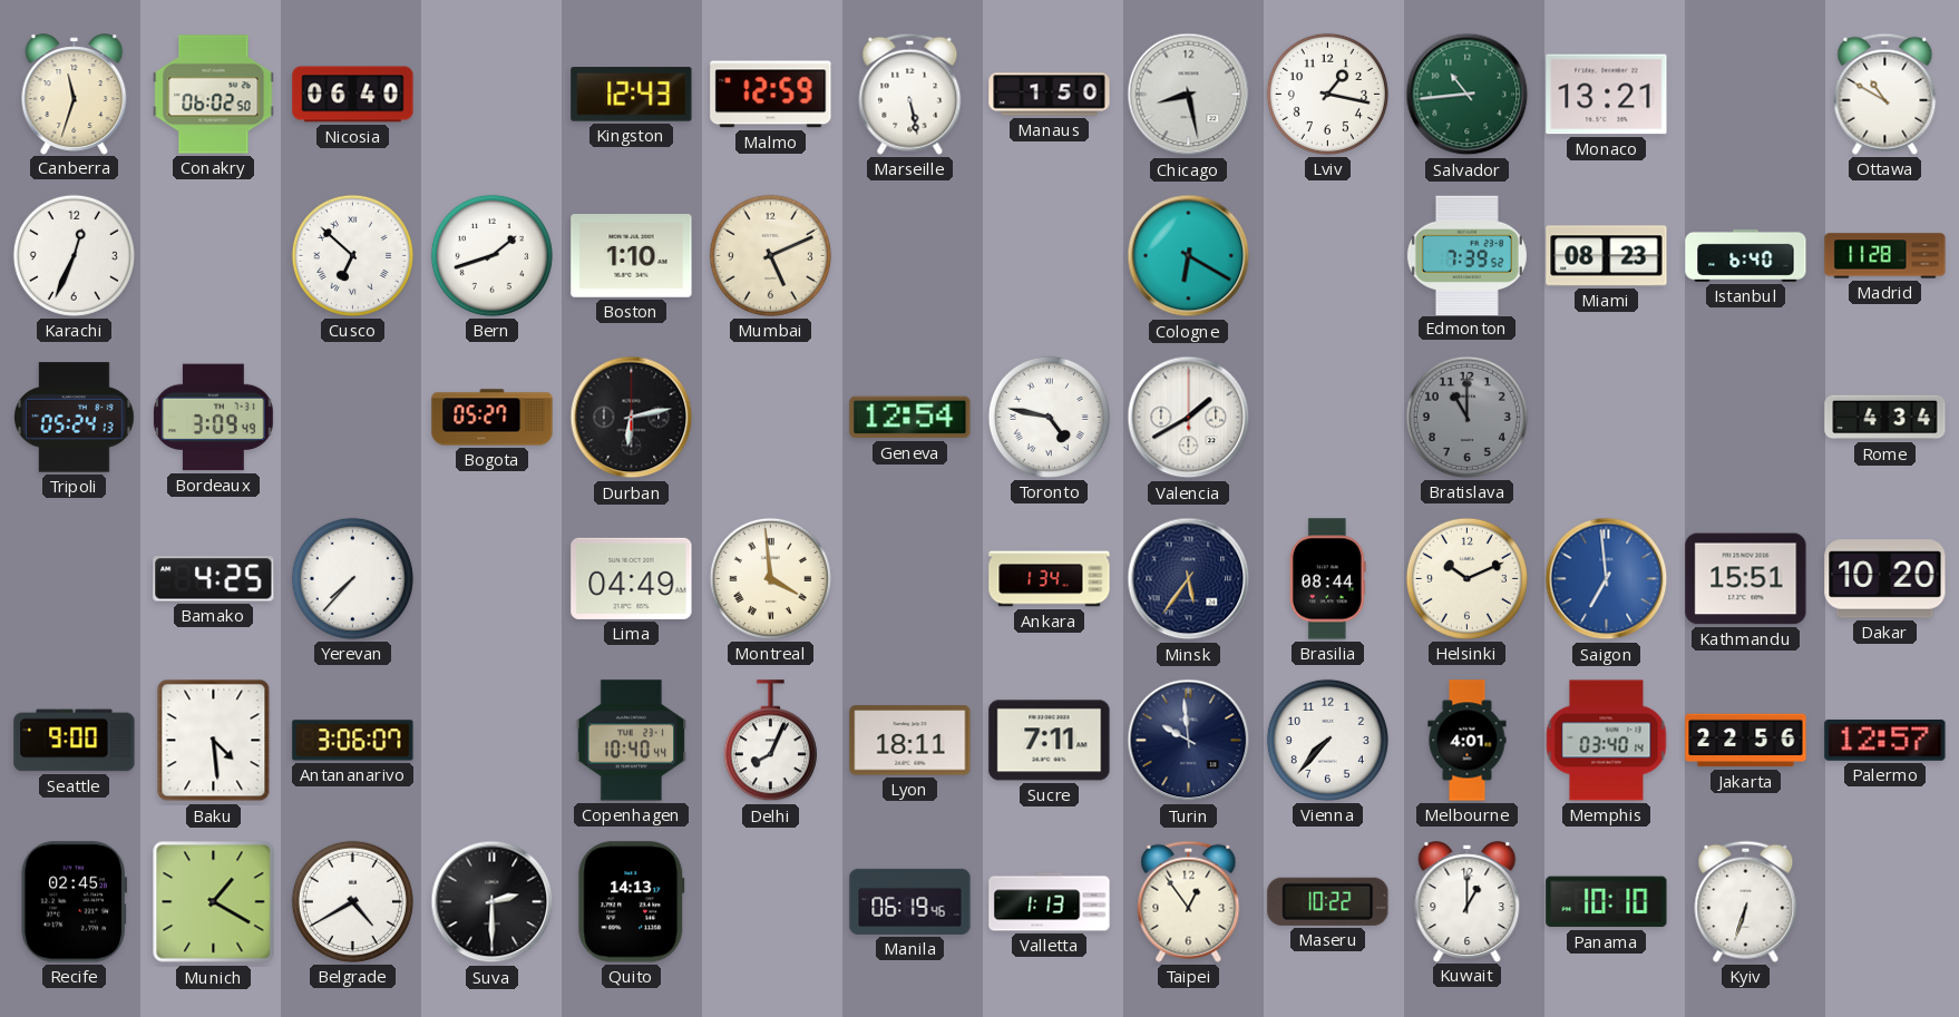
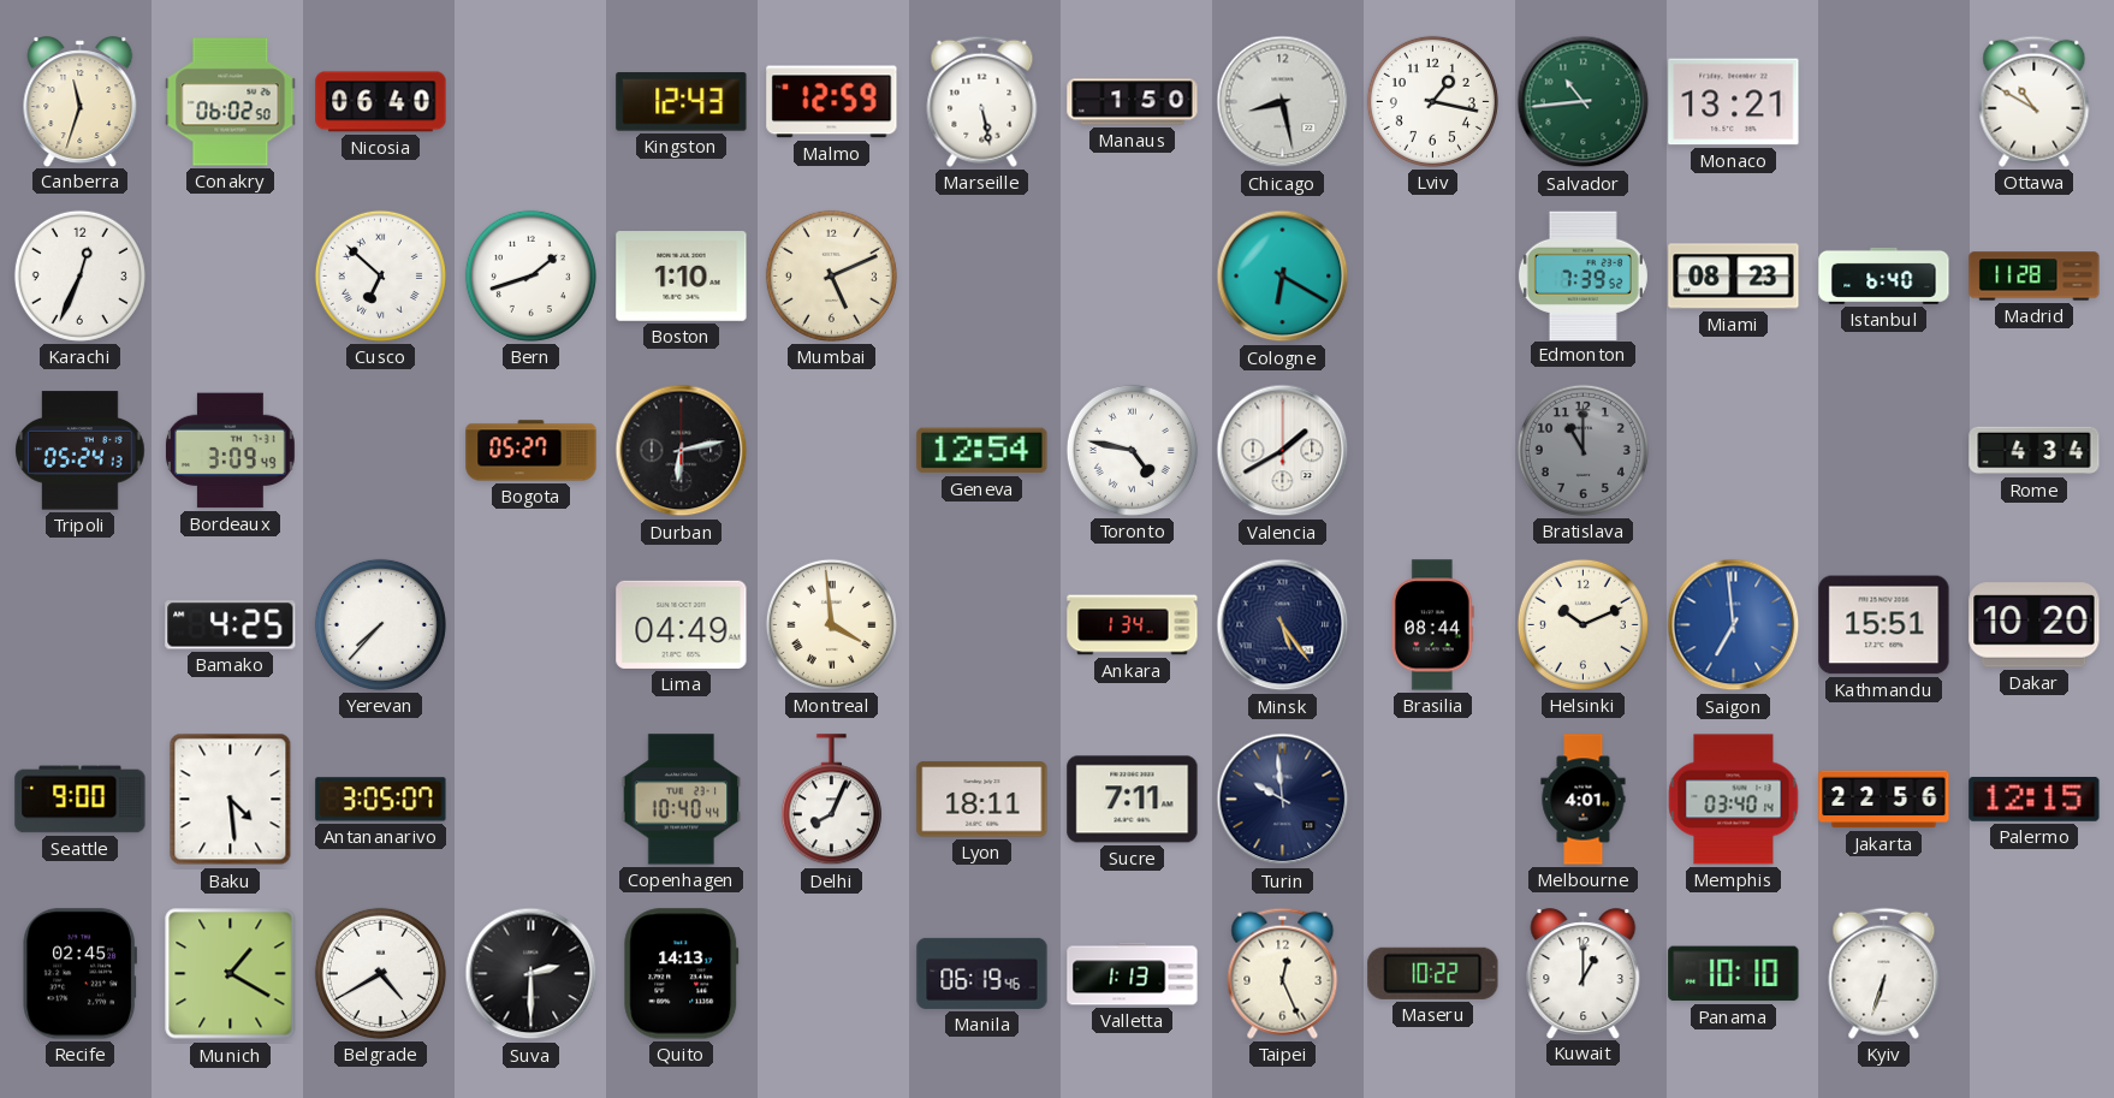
Minsk: 5:36 -> 5:24 (1283, 625)
Antananarivo: 3:06 -> 3:05 (381, 800)
Vienna: 7:37 -> none (1327, 740)
Palermo: 12:57 -> 12:15 (2035, 799)
Taipei: 12:54 -> 12:26 (1283, 973)
